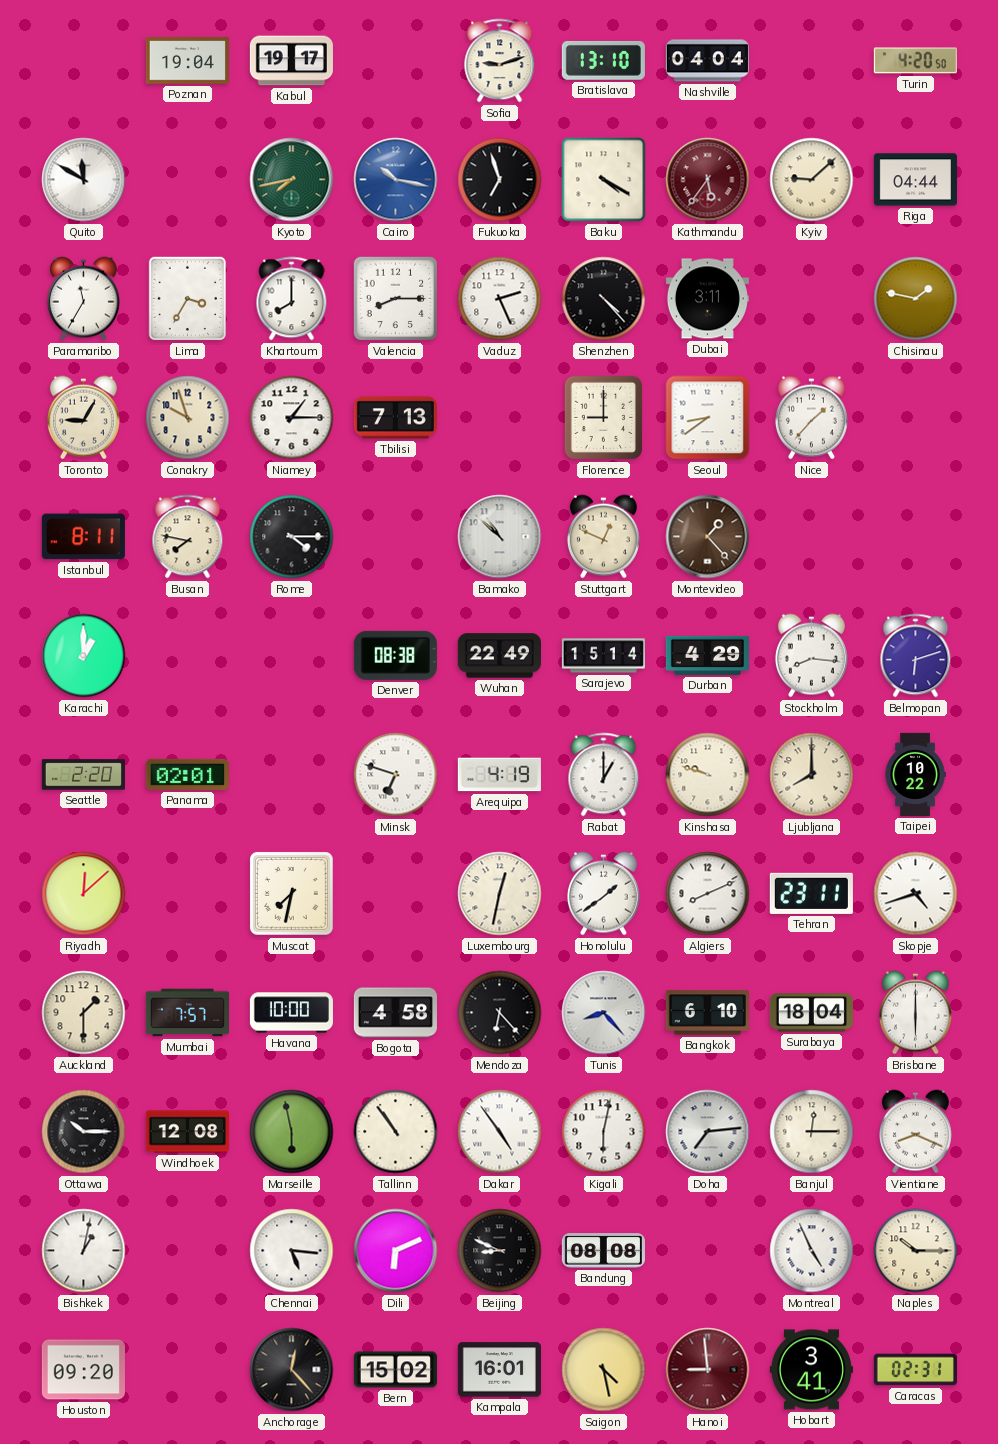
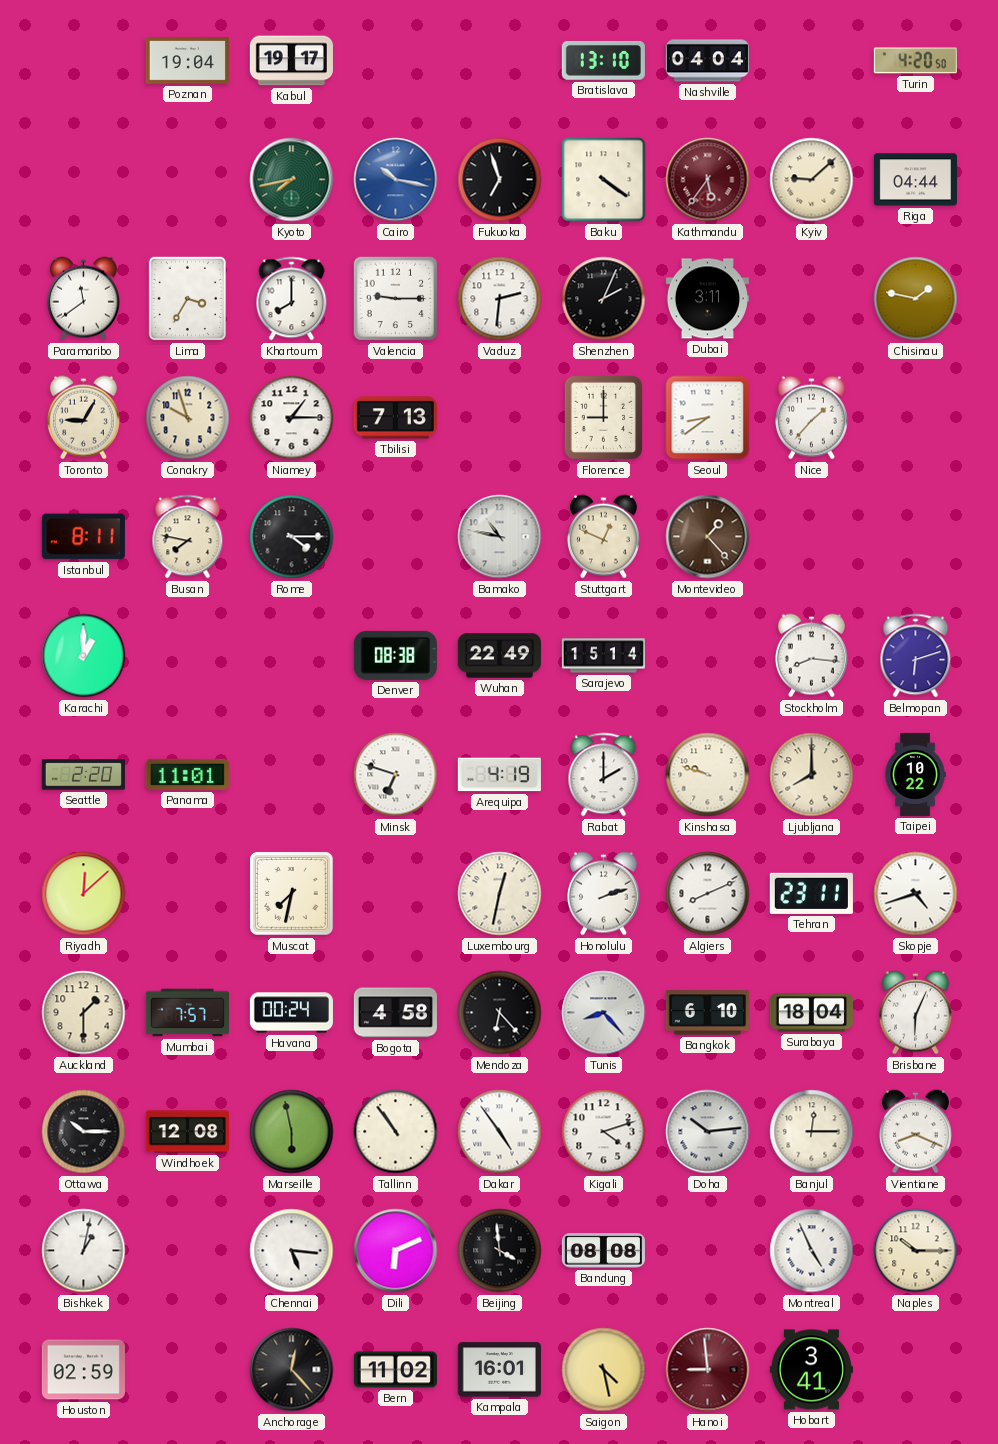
Sofia: 9:12 -> none (500, 61)
Quito: 11:50 -> none (84, 180)
Baku: 4:20 -> 4:21 (604, 180)
Paramaribo: 11:35 -> 11:39 (83, 299)
Valencia: 8:15 -> 9:15 (396, 299)
Vaduz: 2:26 -> 2:31 (500, 299)
Shenzhen: 4:23 -> 2:04 (604, 299)
Bamako: 10:52 -> 10:47 (500, 537)
Durban: 4:29 -> none (707, 655)
Panama: 02:01 -> 11:01 (187, 774)
Rabat: 1:00 -> 2:00 (604, 775)
Honolulu: 1:39 -> 2:12 (603, 894)
Havana: 10:00 -> 00:24 (291, 1013)
Brisbane: 6:00 -> 6:04 (915, 1013)
Kigali: 6:02 -> 4:12 (604, 1132)
Doha: 7:14 -> 10:14 (708, 1132)
Beijing: 8:49 -> 3:59 (500, 1251)
Houston: 09:20 -> 02:59 (83, 1370)
Bern: 15:02 -> 11:02 (395, 1370)
Caracas: 02:31 -> none (915, 1370)
